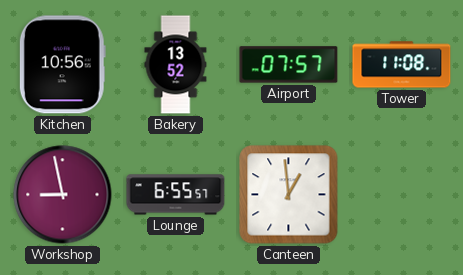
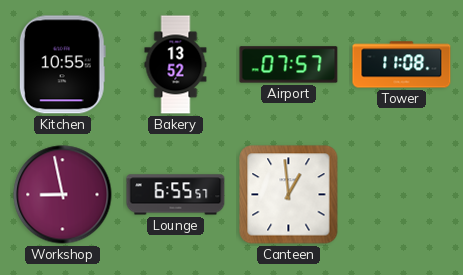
Kitchen: 10:56 -> 10:55 (62, 65)
